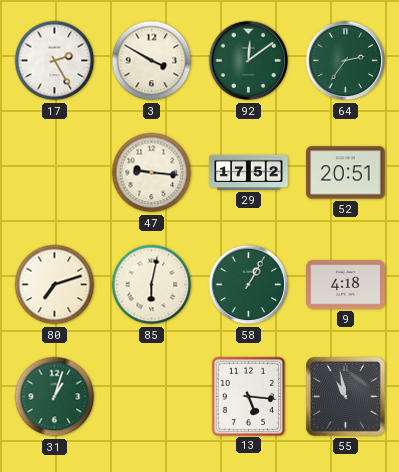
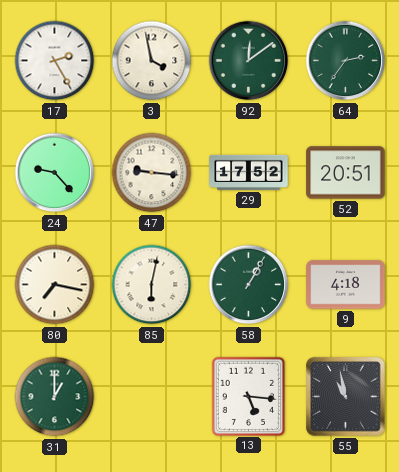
3: 3:50 -> 3:58 (152, 61)
24: none -> 9:23 (55, 173)
80: 7:12 -> 7:17 (55, 285)
31: 1:03 -> 1:00 (55, 397)
